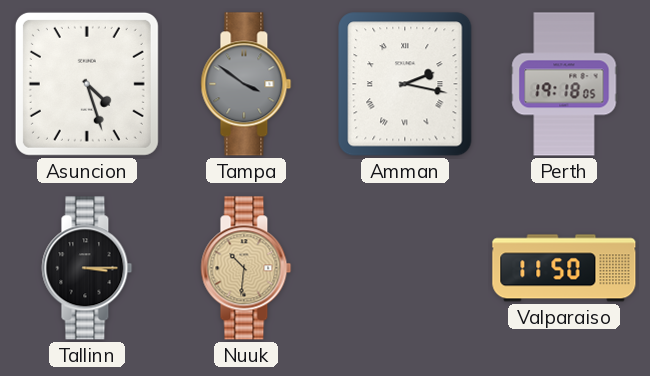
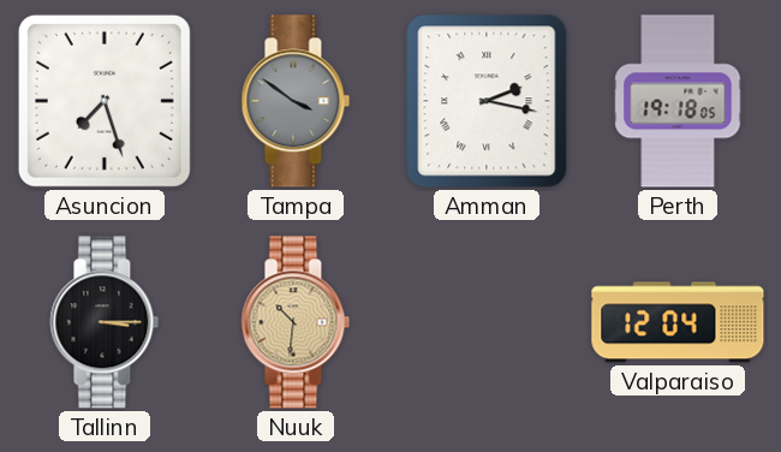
Asuncion: 4:27 -> 7:27 (105, 101)
Valparaiso: 11:50 -> 12:04 (678, 322)
